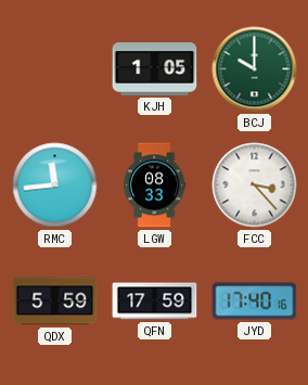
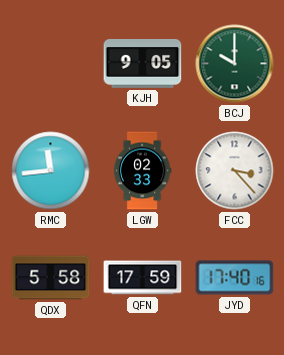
KJH: 1:05 -> 9:05 (143, 64)
LGW: 08:33 -> 02:33 (142, 171)
QDX: 5:59 -> 5:58 (51, 278)
